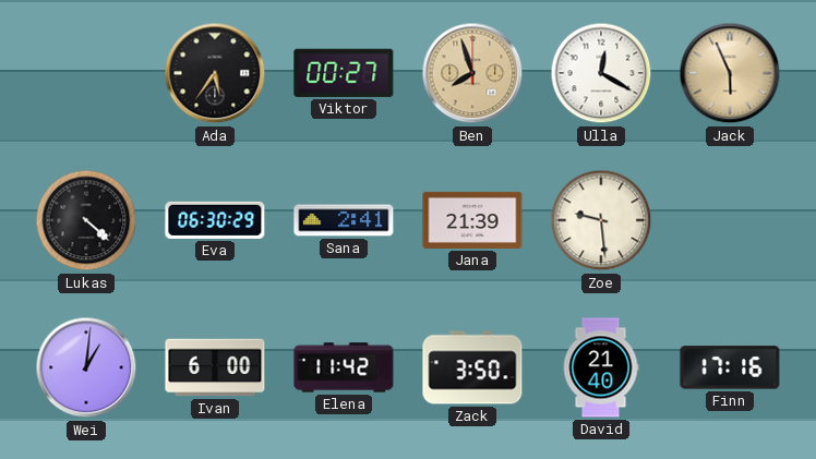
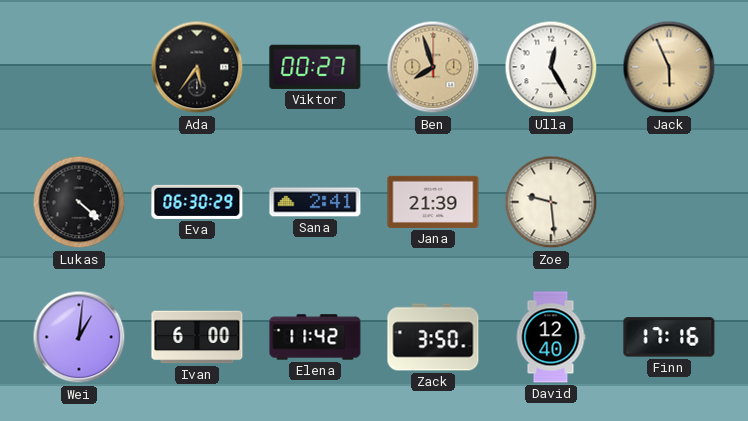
Ulla: 12:20 -> 12:25 (551, 67)
David: 21:40 -> 12:40 (551, 337)
